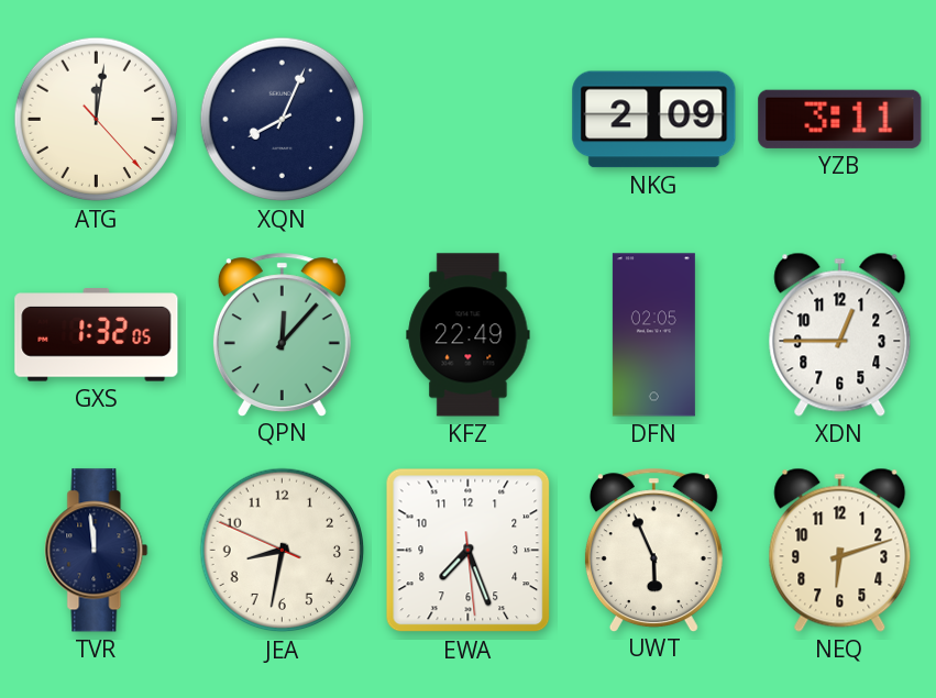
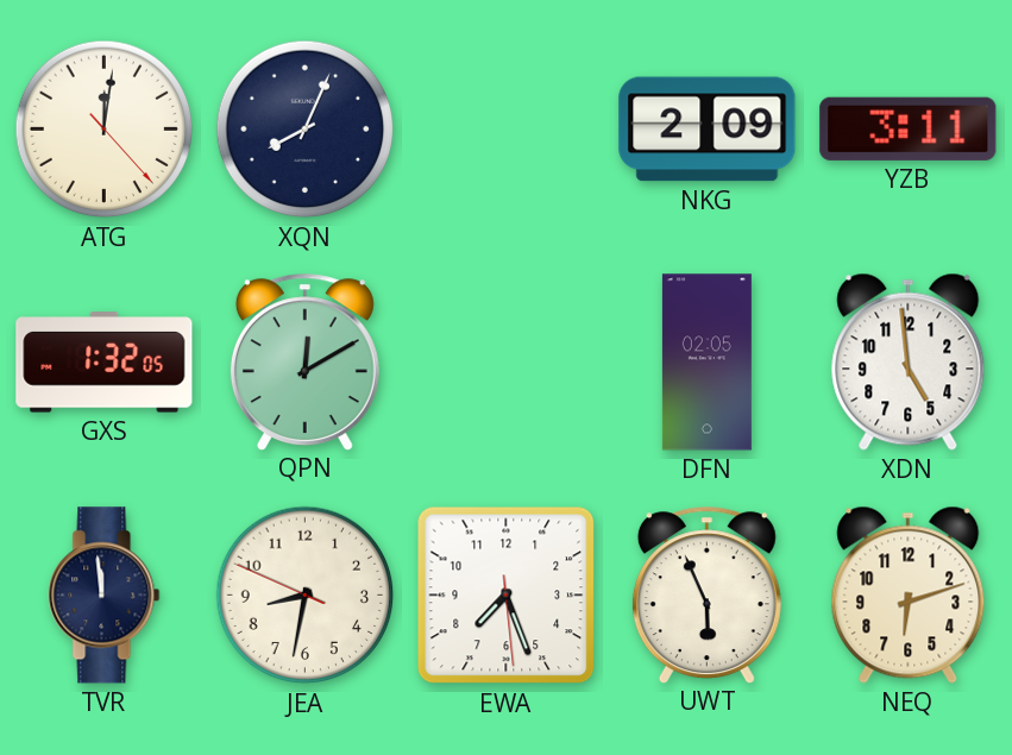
QPN: 12:07 -> 12:10 (304, 361)
KFZ: 22:49 -> none (469, 335)
XDN: 12:45 -> 4:59 (909, 361)
